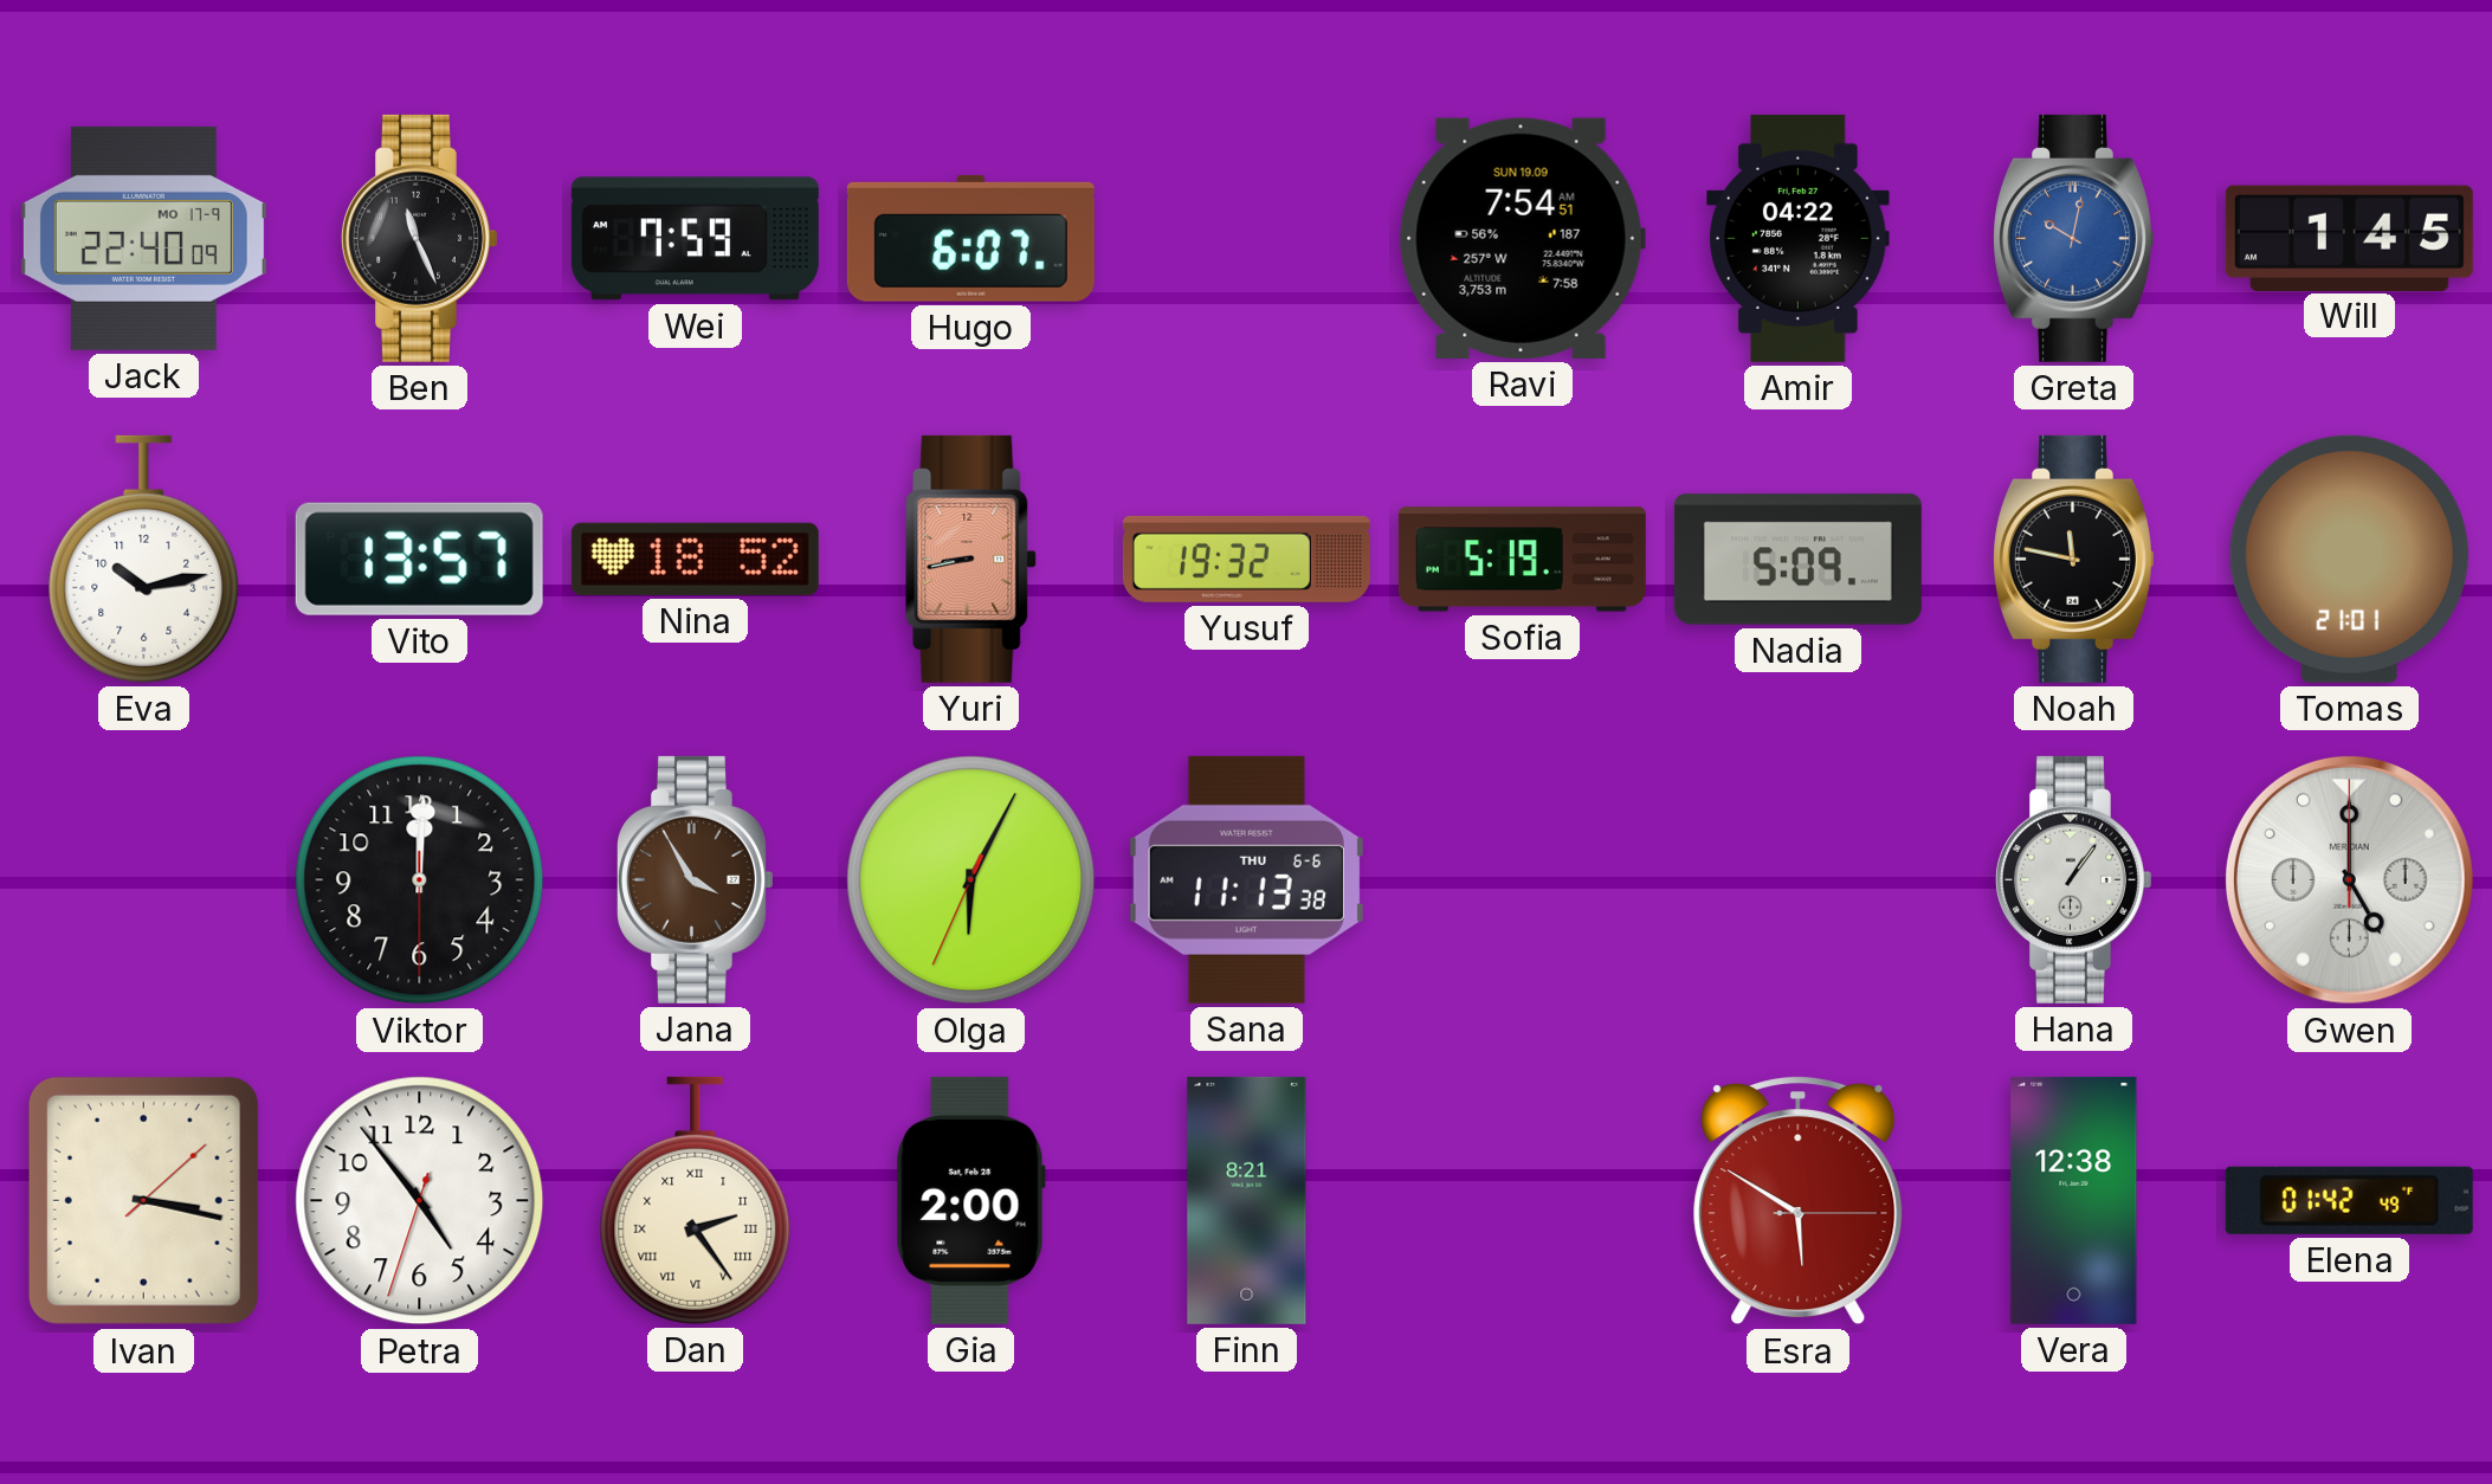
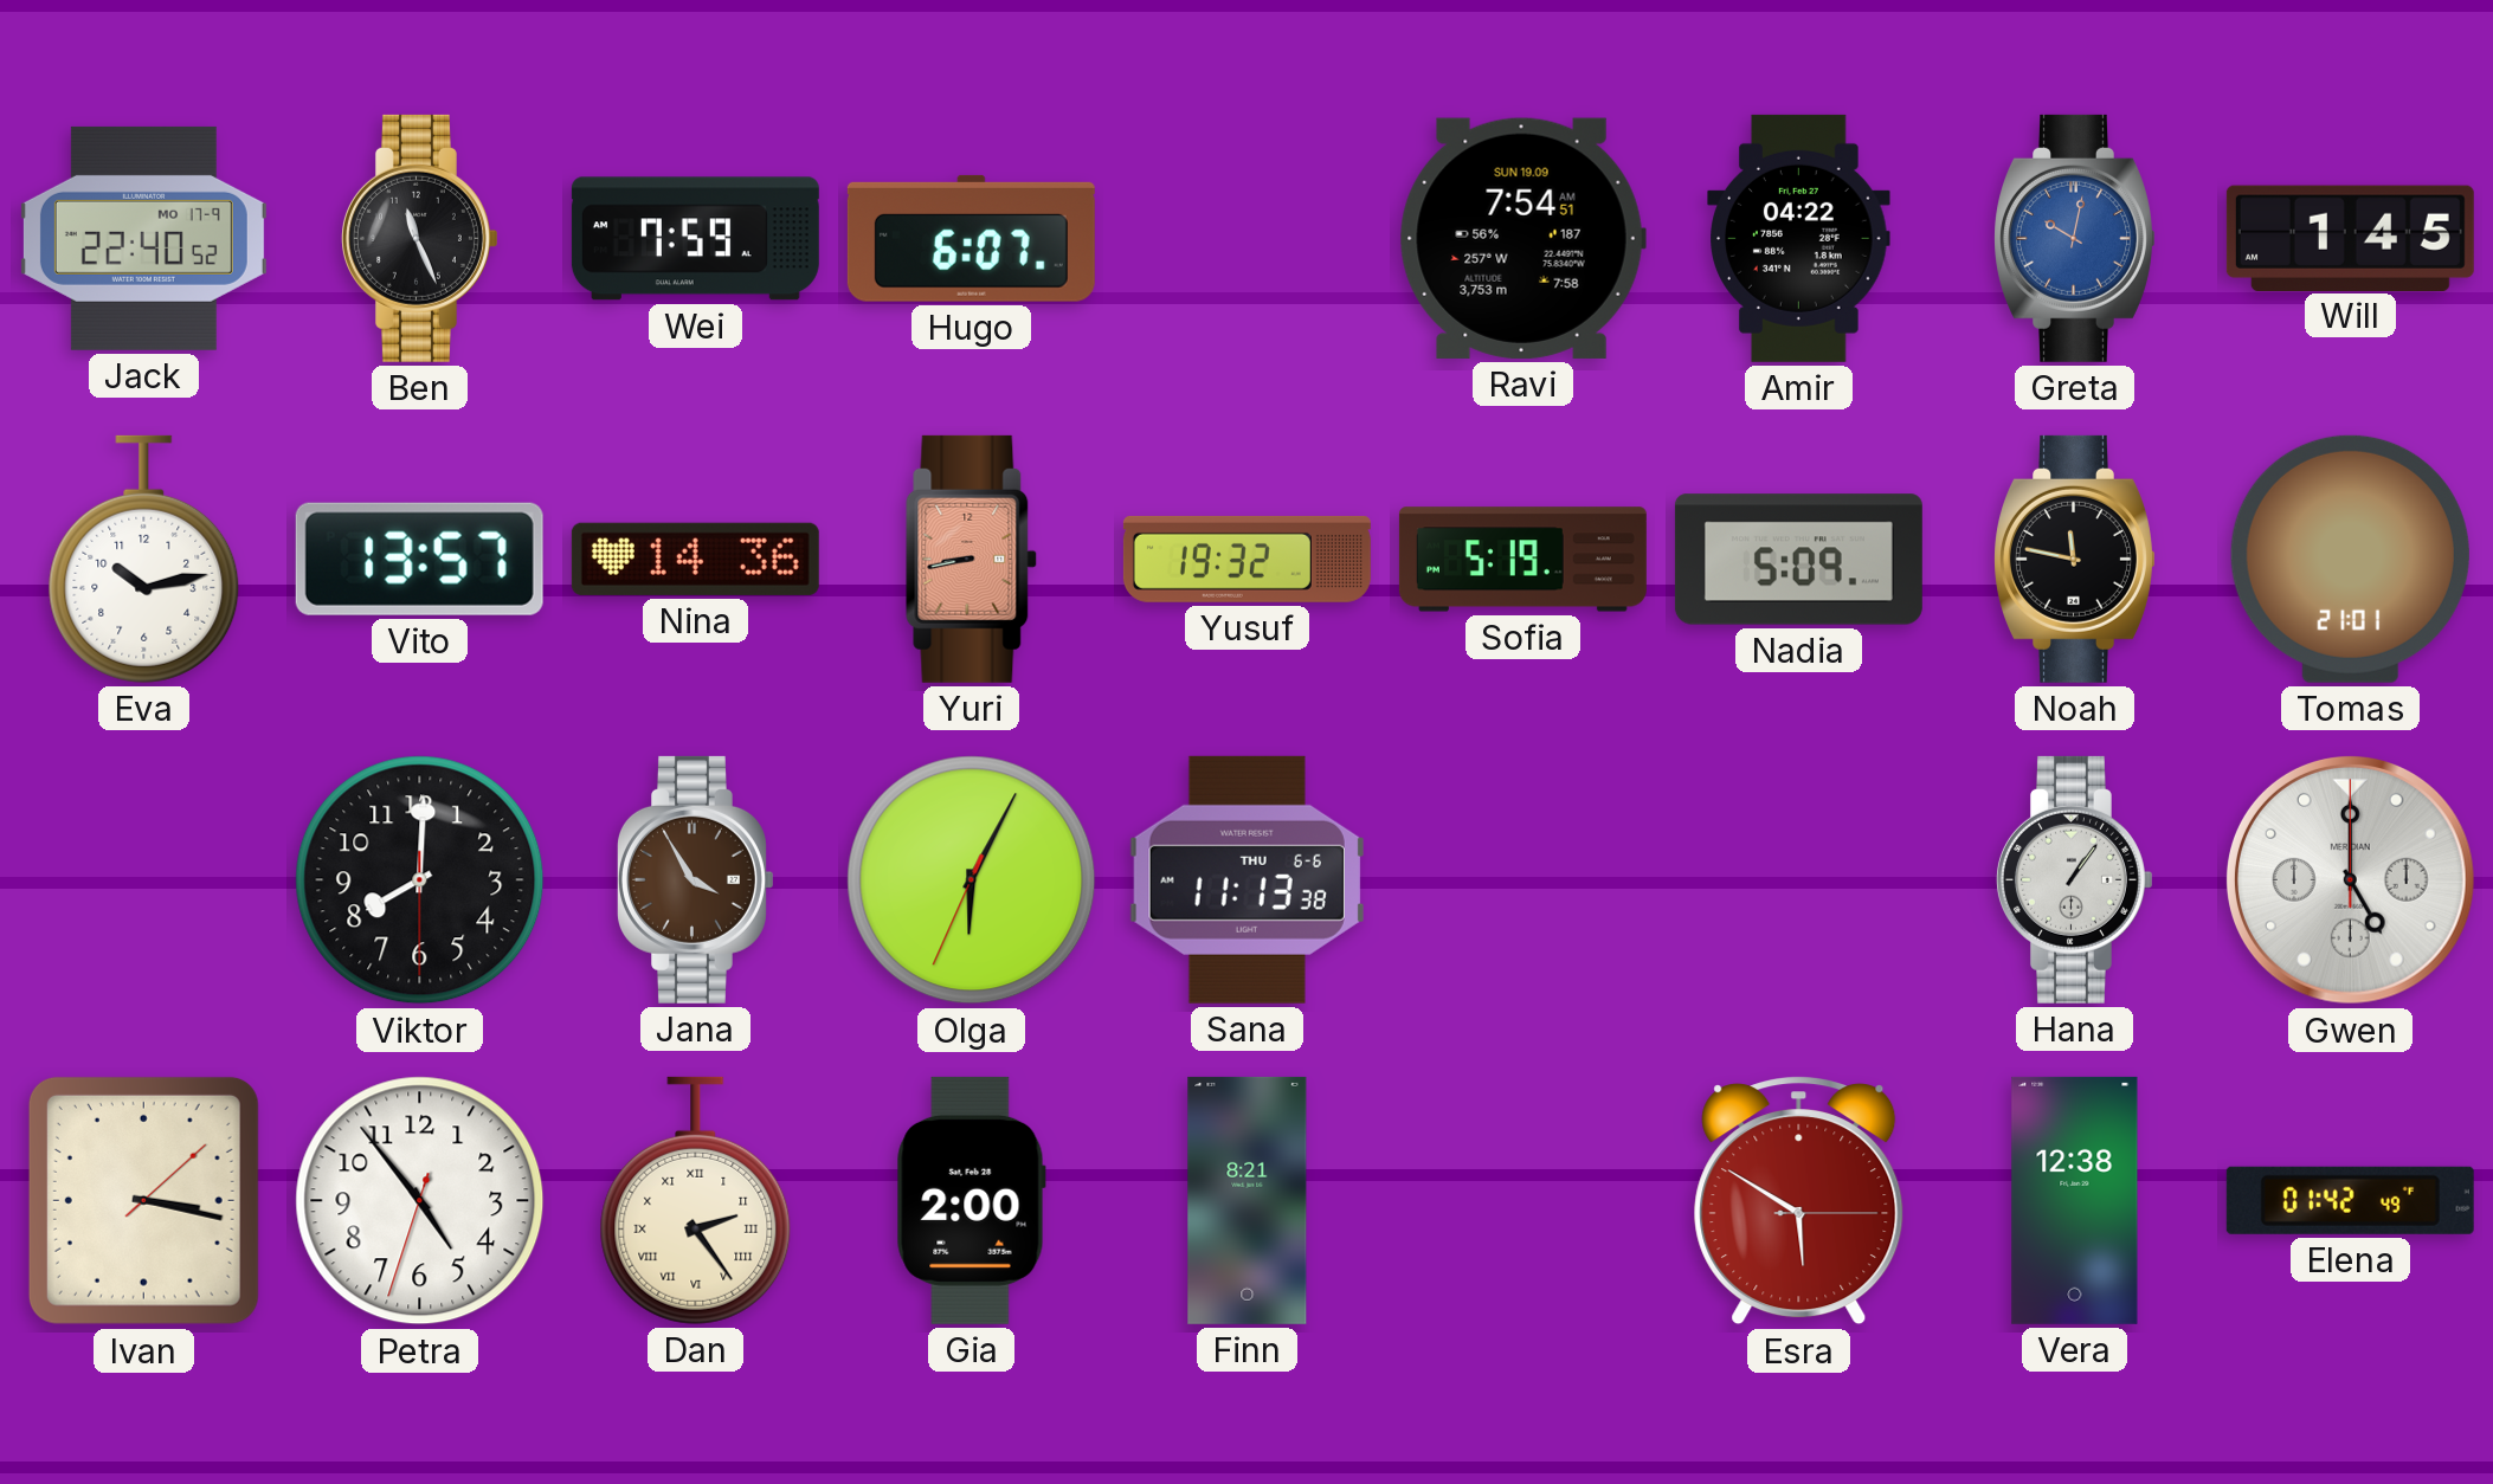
Jack: 22:40:09 -> 22:40:52 (143, 238)
Nina: 18:52 -> 14:36 (695, 559)
Viktor: 12:00 -> 8:00 (420, 880)
